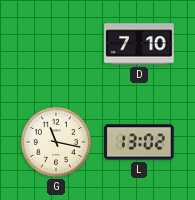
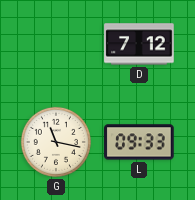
D: 7:10 -> 7:12 (139, 44)
L: 13:02 -> 09:33 (139, 142)
